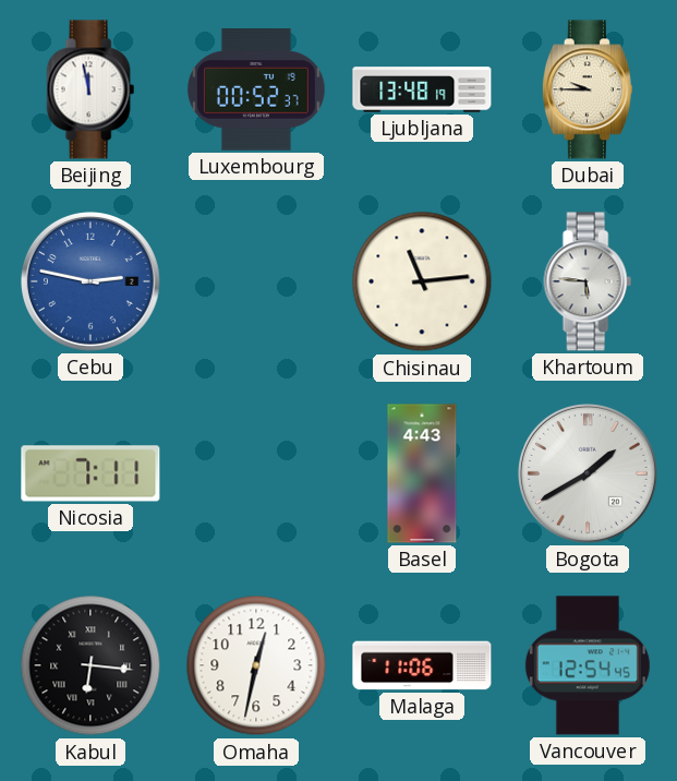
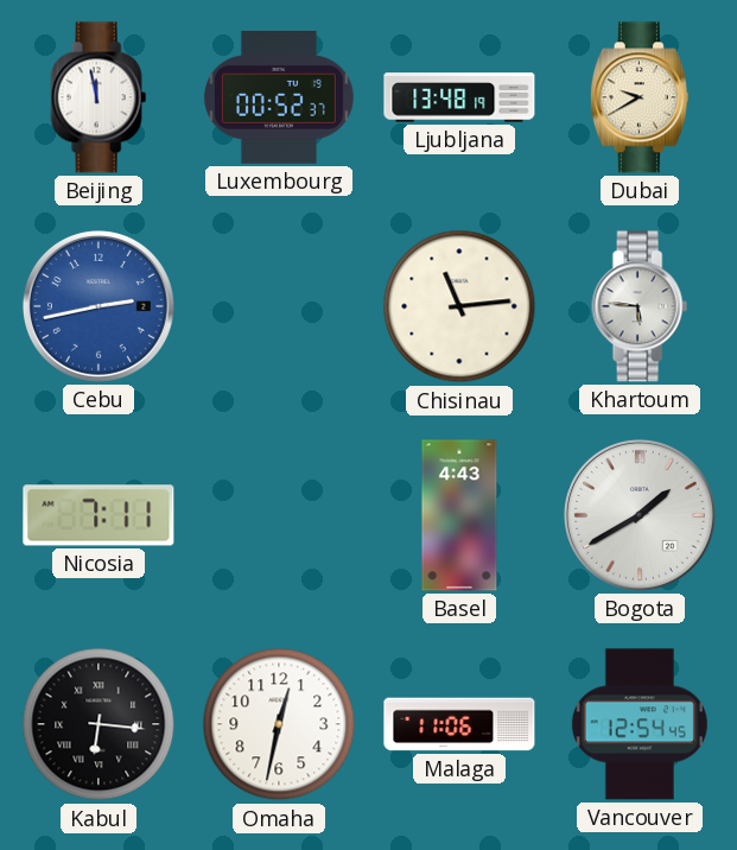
Dubai: 9:45 -> 9:40 (640, 97)
Cebu: 2:47 -> 2:43 (99, 306)
